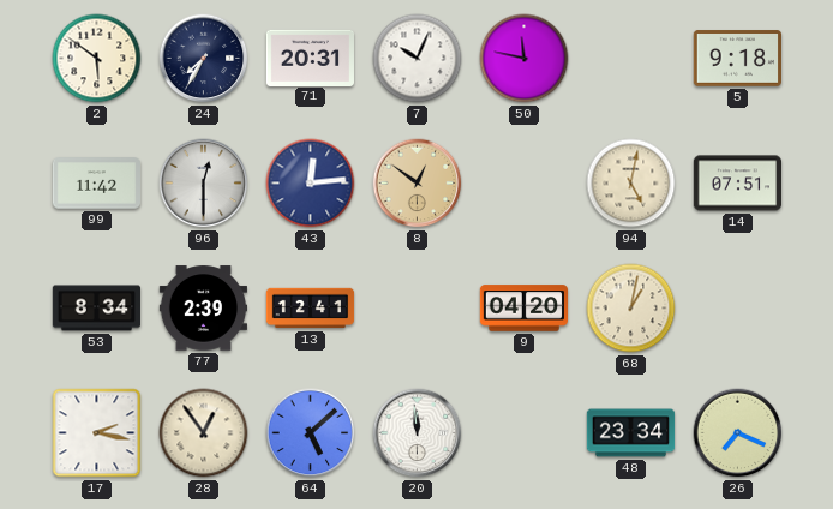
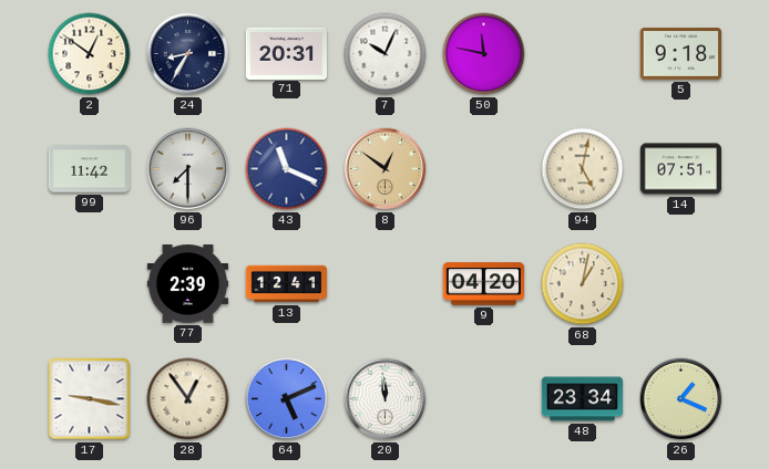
2: 5:51 -> 12:51 (90, 54)
24: 7:35 -> 8:35 (188, 54)
96: 12:30 -> 7:30 (188, 169)
43: 12:14 -> 11:19 (287, 169)
53: 8:34 -> none (96, 309)
17: 2:17 -> 9:17 (90, 399)
64: 5:08 -> 5:11 (287, 399)
26: 7:19 -> 1:19 (681, 399)
